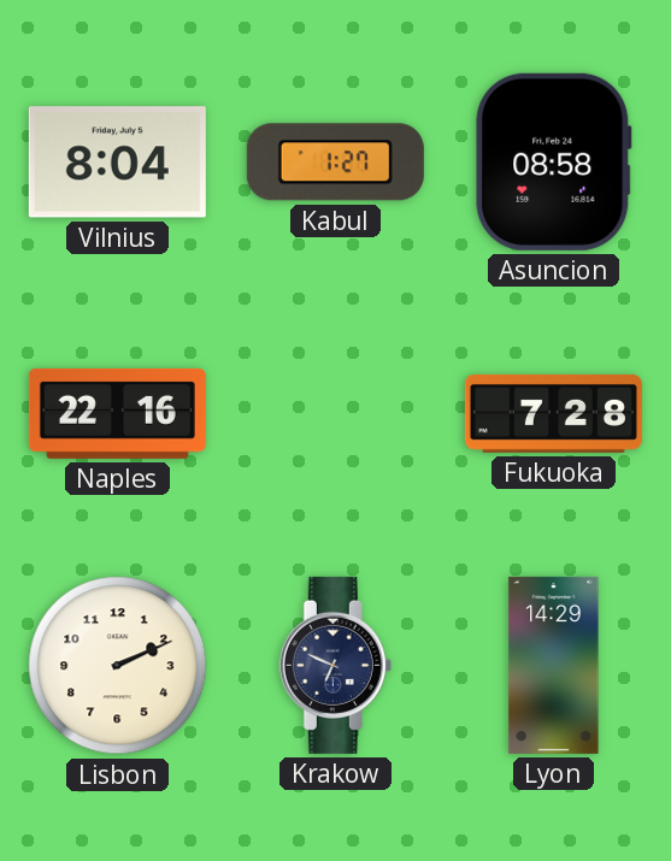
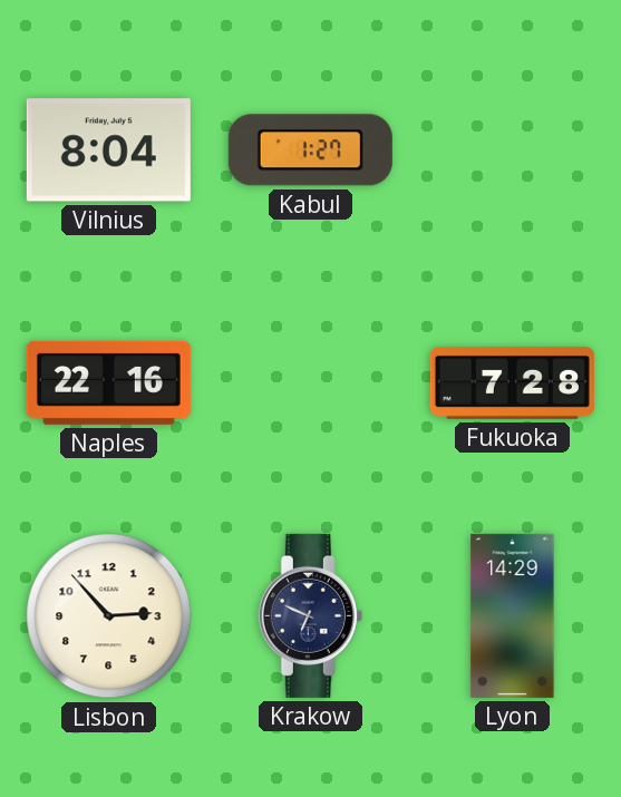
Asuncion: 08:58 -> none (554, 161)
Lisbon: 2:11 -> 2:53 (109, 616)
